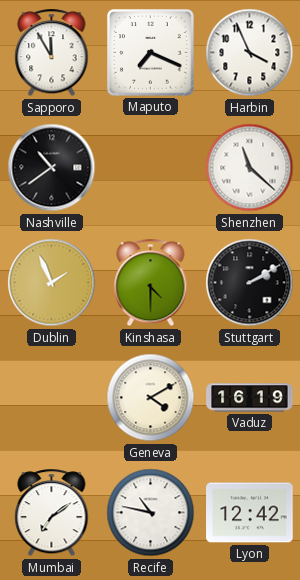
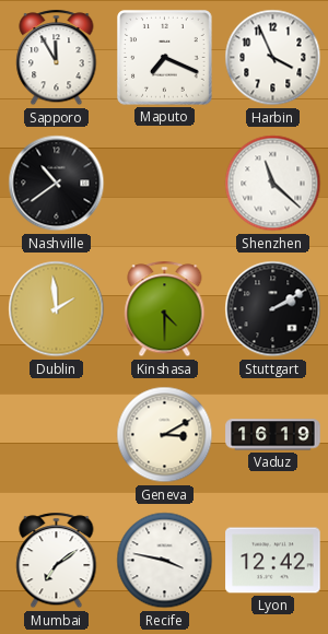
Dublin: 1:56 -> 1:59 (57, 309)
Geneva: 4:10 -> 3:10 (165, 435)
Recife: 10:47 -> 3:47 (165, 561)
